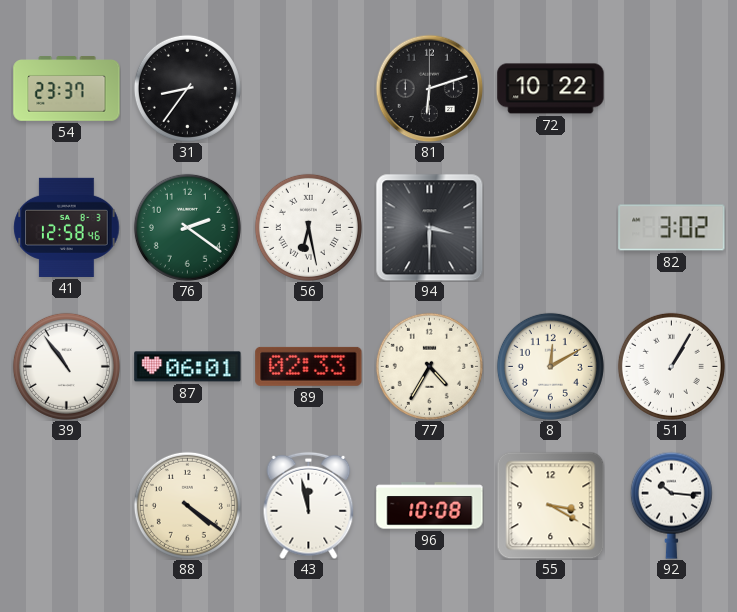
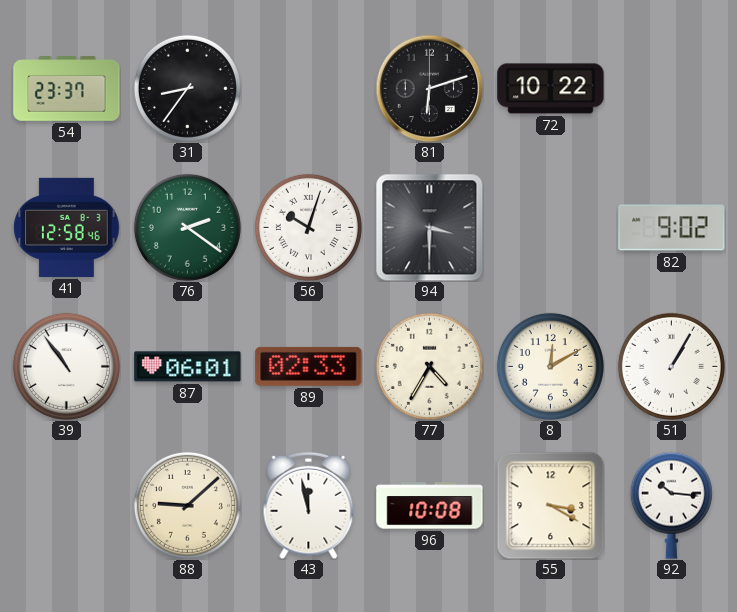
56: 6:28 -> 10:03 (308, 227)
82: 3:02 -> 9:02 (672, 228)
88: 4:21 -> 9:08 (187, 505)
